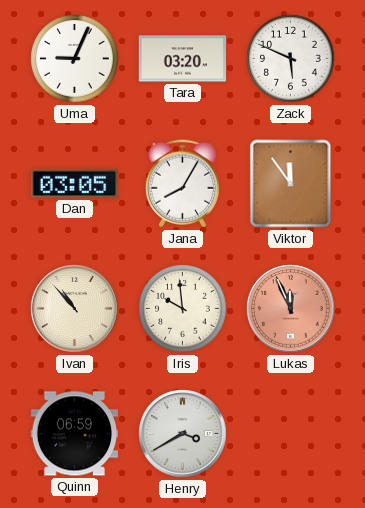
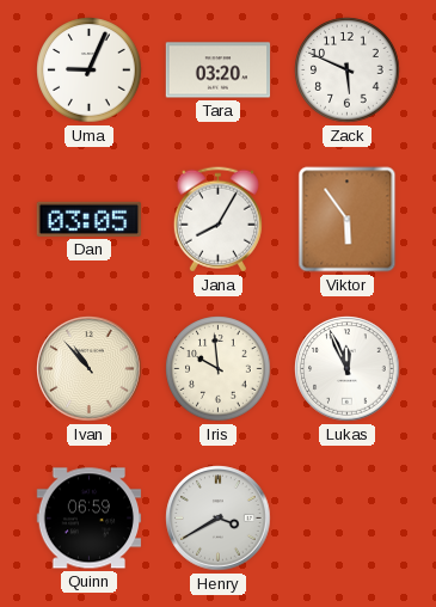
Viktor: 11:54 -> 5:54 (348, 220)
Lukas dial: salmon -> white (348, 369)
